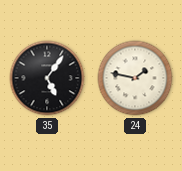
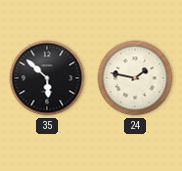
35: 5:06 -> 5:52 (47, 78)
